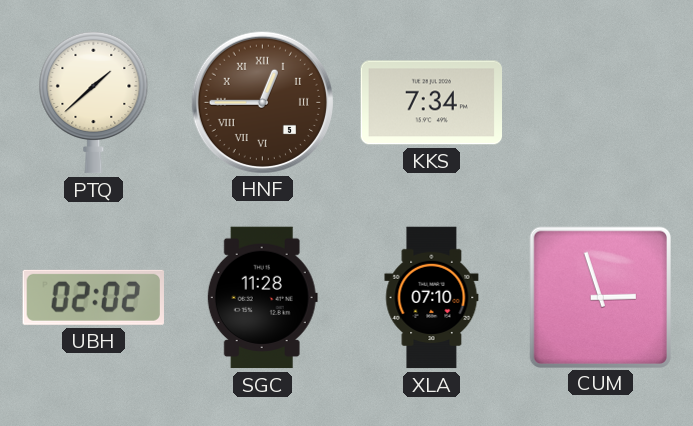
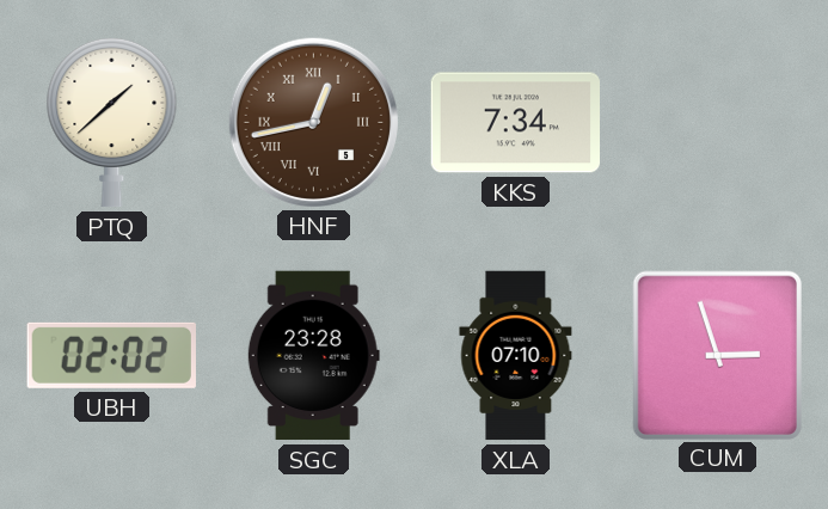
HNF: 12:45 -> 12:43 (313, 122)
SGC: 11:28 -> 23:28 (313, 356)
